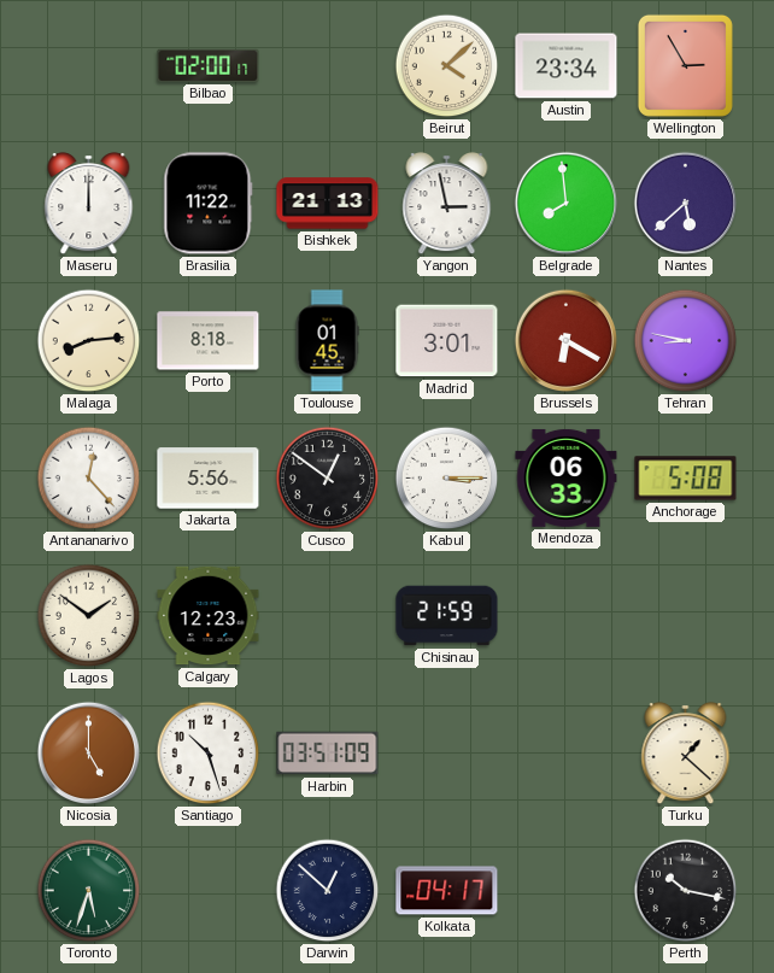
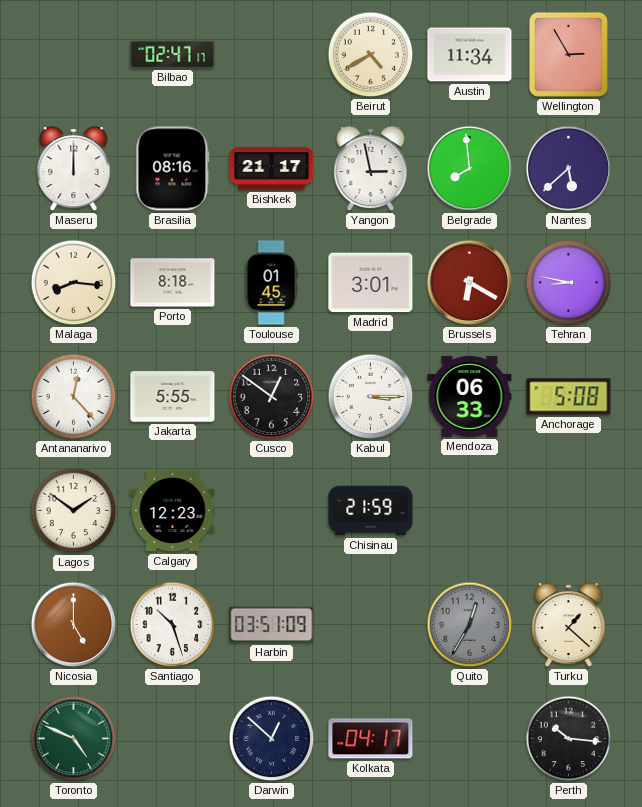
Bilbao: 02:00 -> 02:47 (173, 54)
Beirut: 4:08 -> 4:40 (371, 55)
Austin: 23:34 -> 11:34 (470, 55)
Brasilia: 11:22 -> 08:16 (173, 169)
Bishkek: 21:13 -> 21:17 (272, 169)
Malaga: 8:14 -> 8:16 (74, 283)
Jakarta: 5:56 -> 5:55 (173, 397)
Quito: none -> 12:35 (470, 625)
Toronto: 5:33 -> 4:49 (74, 739)
Perth: 10:17 -> 10:16 (569, 739)
